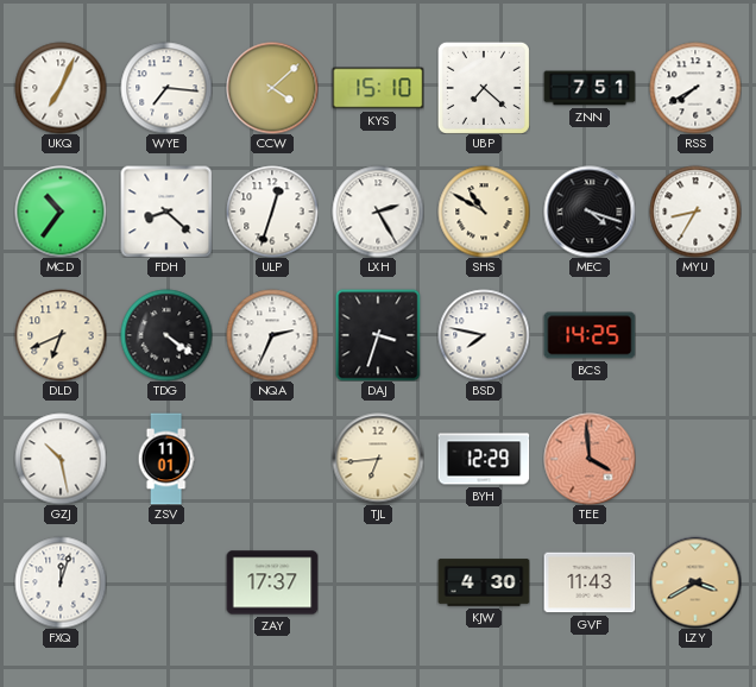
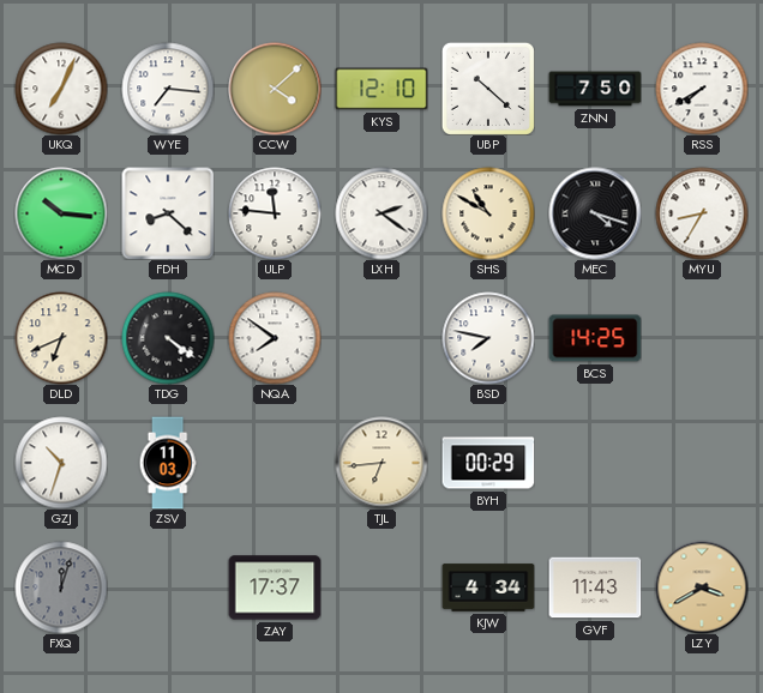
KYS: 15:10 -> 12:10 (381, 89)
UBP: 7:22 -> 10:22 (488, 89)
ZNN: 7:51 -> 7:50 (595, 89)
MCD: 10:36 -> 10:16 (61, 213)
ULP: 12:33 -> 11:46 (275, 213)
LXH: 2:25 -> 2:21 (381, 213)
NQA: 2:34 -> 7:51 (275, 338)
DAJ: 3:33 -> none (378, 335)
GZJ: 10:28 -> 10:33 (61, 463)
ZSV: 11:01 -> 11:03 (168, 463)
BYH: 12:29 -> 00:29 (488, 463)
TEE: 3:59 -> none (590, 459)
FXQ dial: white -> grey (61, 587)
KJW: 4:30 -> 4:34 (488, 587)
